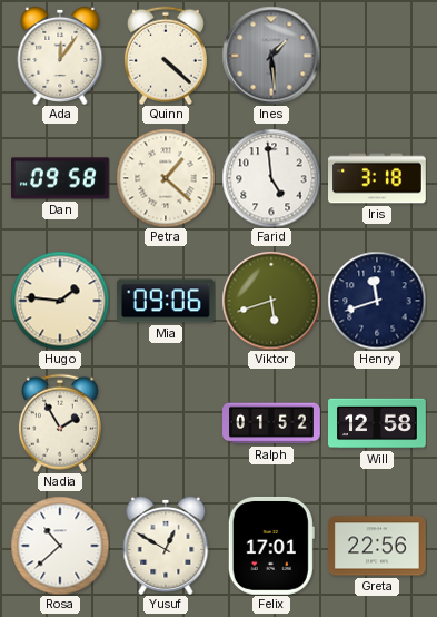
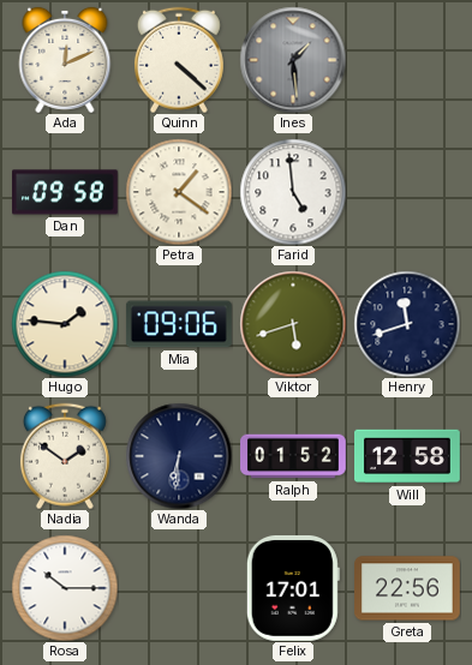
Ada: 12:06 -> 12:11 (65, 60)
Petra: 1:22 -> 1:21 (179, 192)
Iris: 3:18 -> none (377, 178)
Nadia: 1:55 -> 1:51 (65, 456)
Wanda: none -> 6:31 (179, 456)
Rosa: 10:38 -> 10:15 (65, 588)
Yusuf: 12:50 -> none (166, 546)
